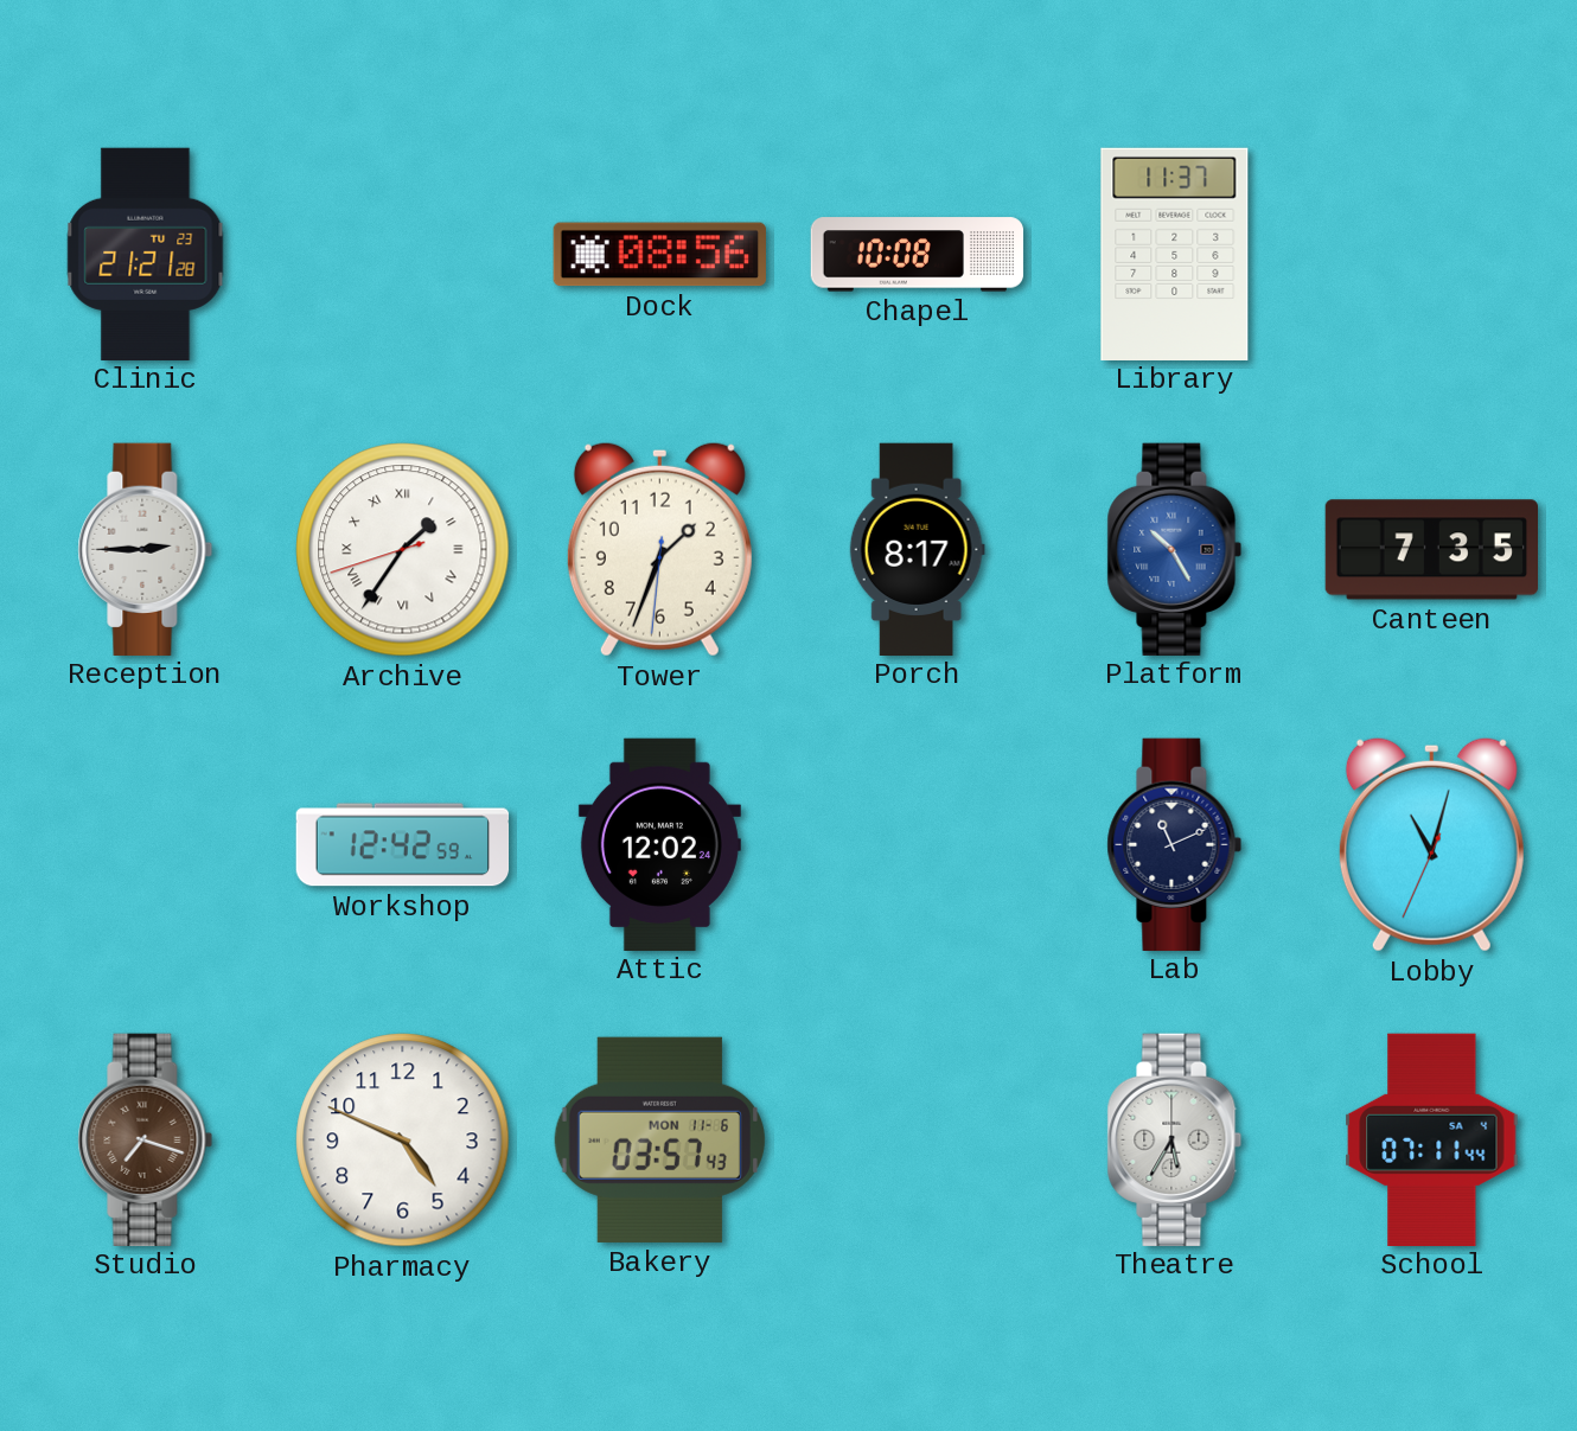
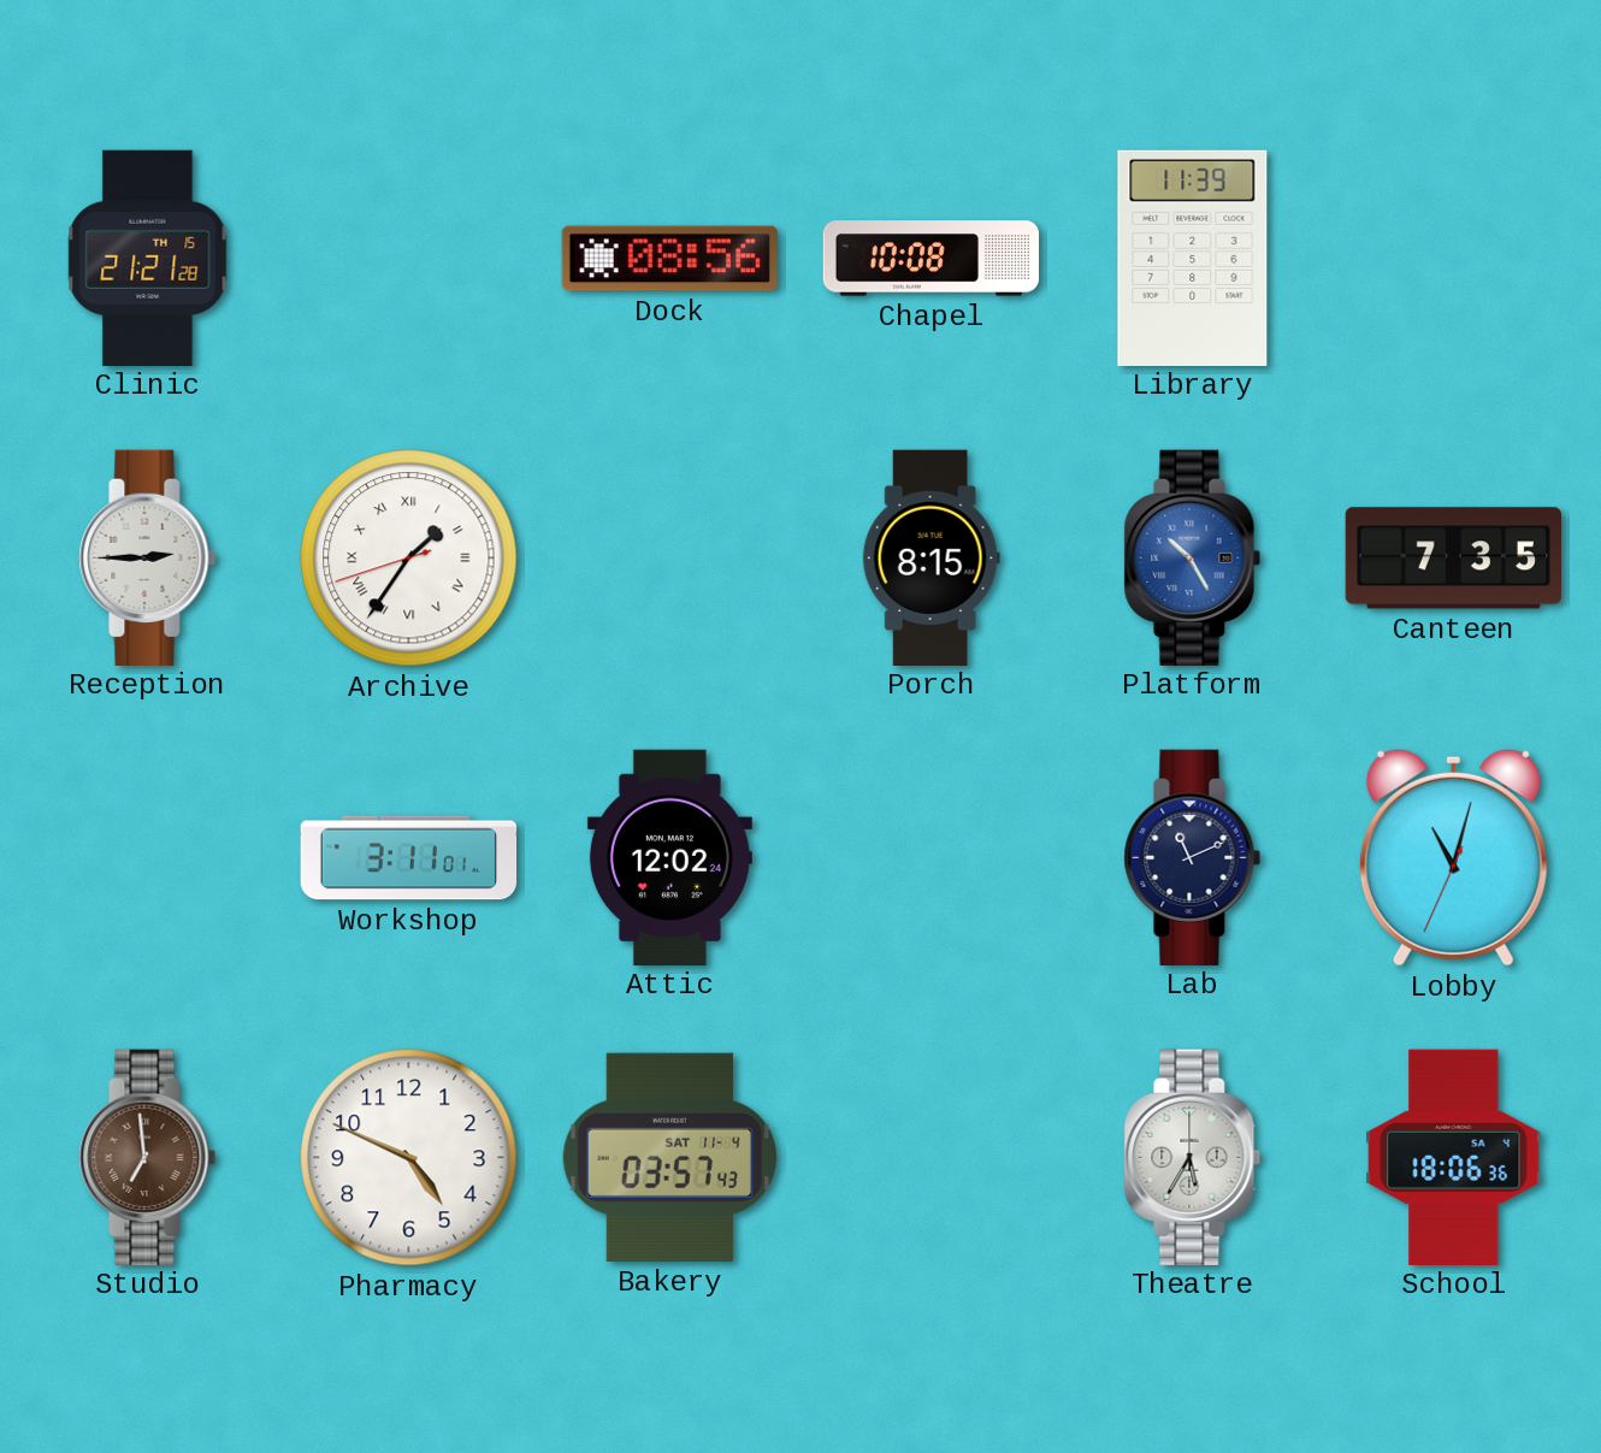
Clinic date: TU 23 -> TH 15 (148, 258)
Library: 11:37 -> 11:39 (1193, 258)
Tower: 1:33 -> none (659, 549)
Porch: 8:17 -> 8:15 (931, 557)
Workshop: 12:42 -> 3:11 (409, 858)
Studio: 7:18 -> 6:59 (148, 1157)
Bakery date: MON 11-6 -> SAT 11-4 (669, 1157)
School: 07:11 -> 18:06 (1454, 1157)
